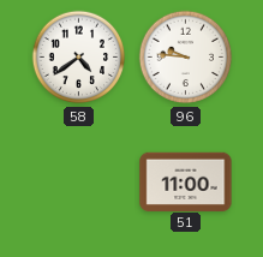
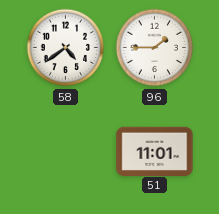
96: 9:46 -> 1:45 (155, 48)
51: 11:00 -> 11:01 (155, 151)
